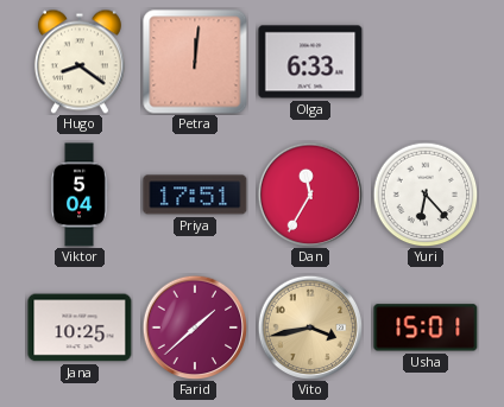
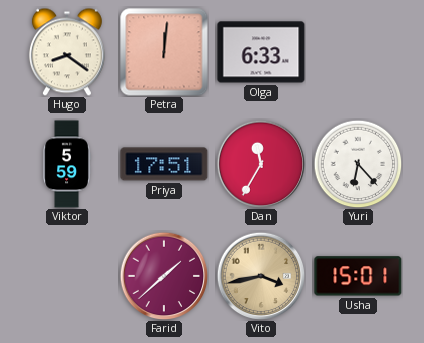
Viktor: 5:04 -> 5:59 (67, 164)
Jana: 10:25 -> none (80, 327)
